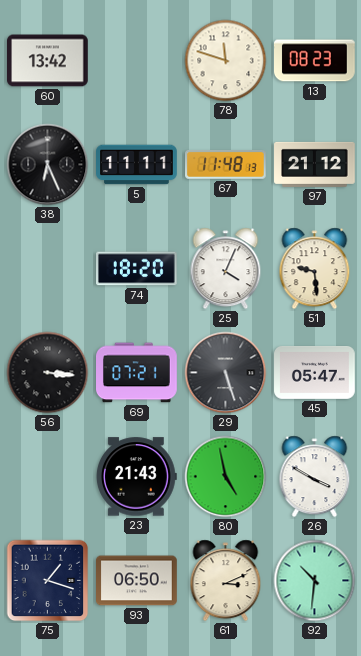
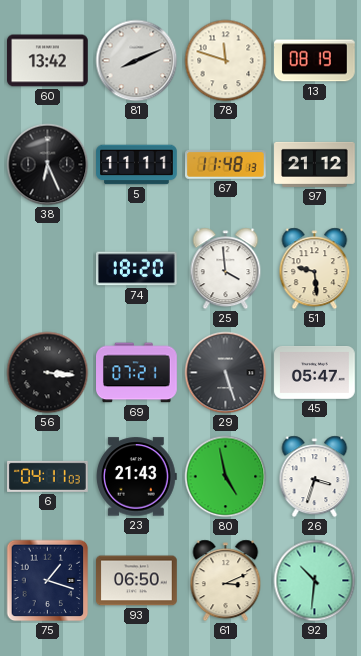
81: none -> 8:11 (137, 61)
13: 08:23 -> 08:19 (315, 61)
25: 4:04 -> 3:59 (226, 269)
6: none -> 04:11 (48, 476)
26: 3:50 -> 3:33 (315, 477)
